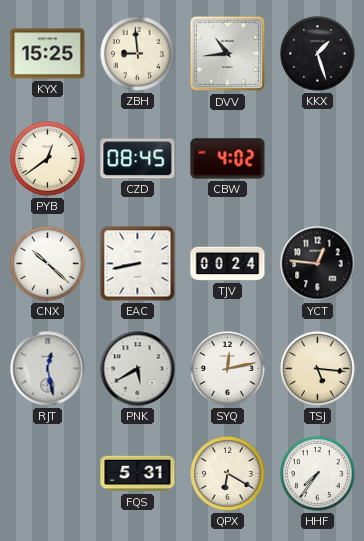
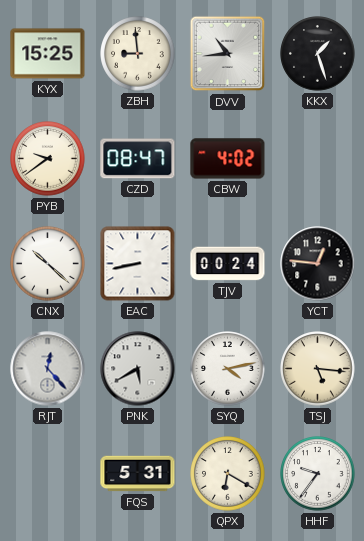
PYB: 12:39 -> 9:39 (48, 159)
CZD: 08:45 -> 08:47 (138, 159)
RJT: 12:28 -> 12:23 (48, 369)
SYQ: 12:13 -> 4:13 (228, 369)
HHF: 7:36 -> 9:36 (318, 474)
